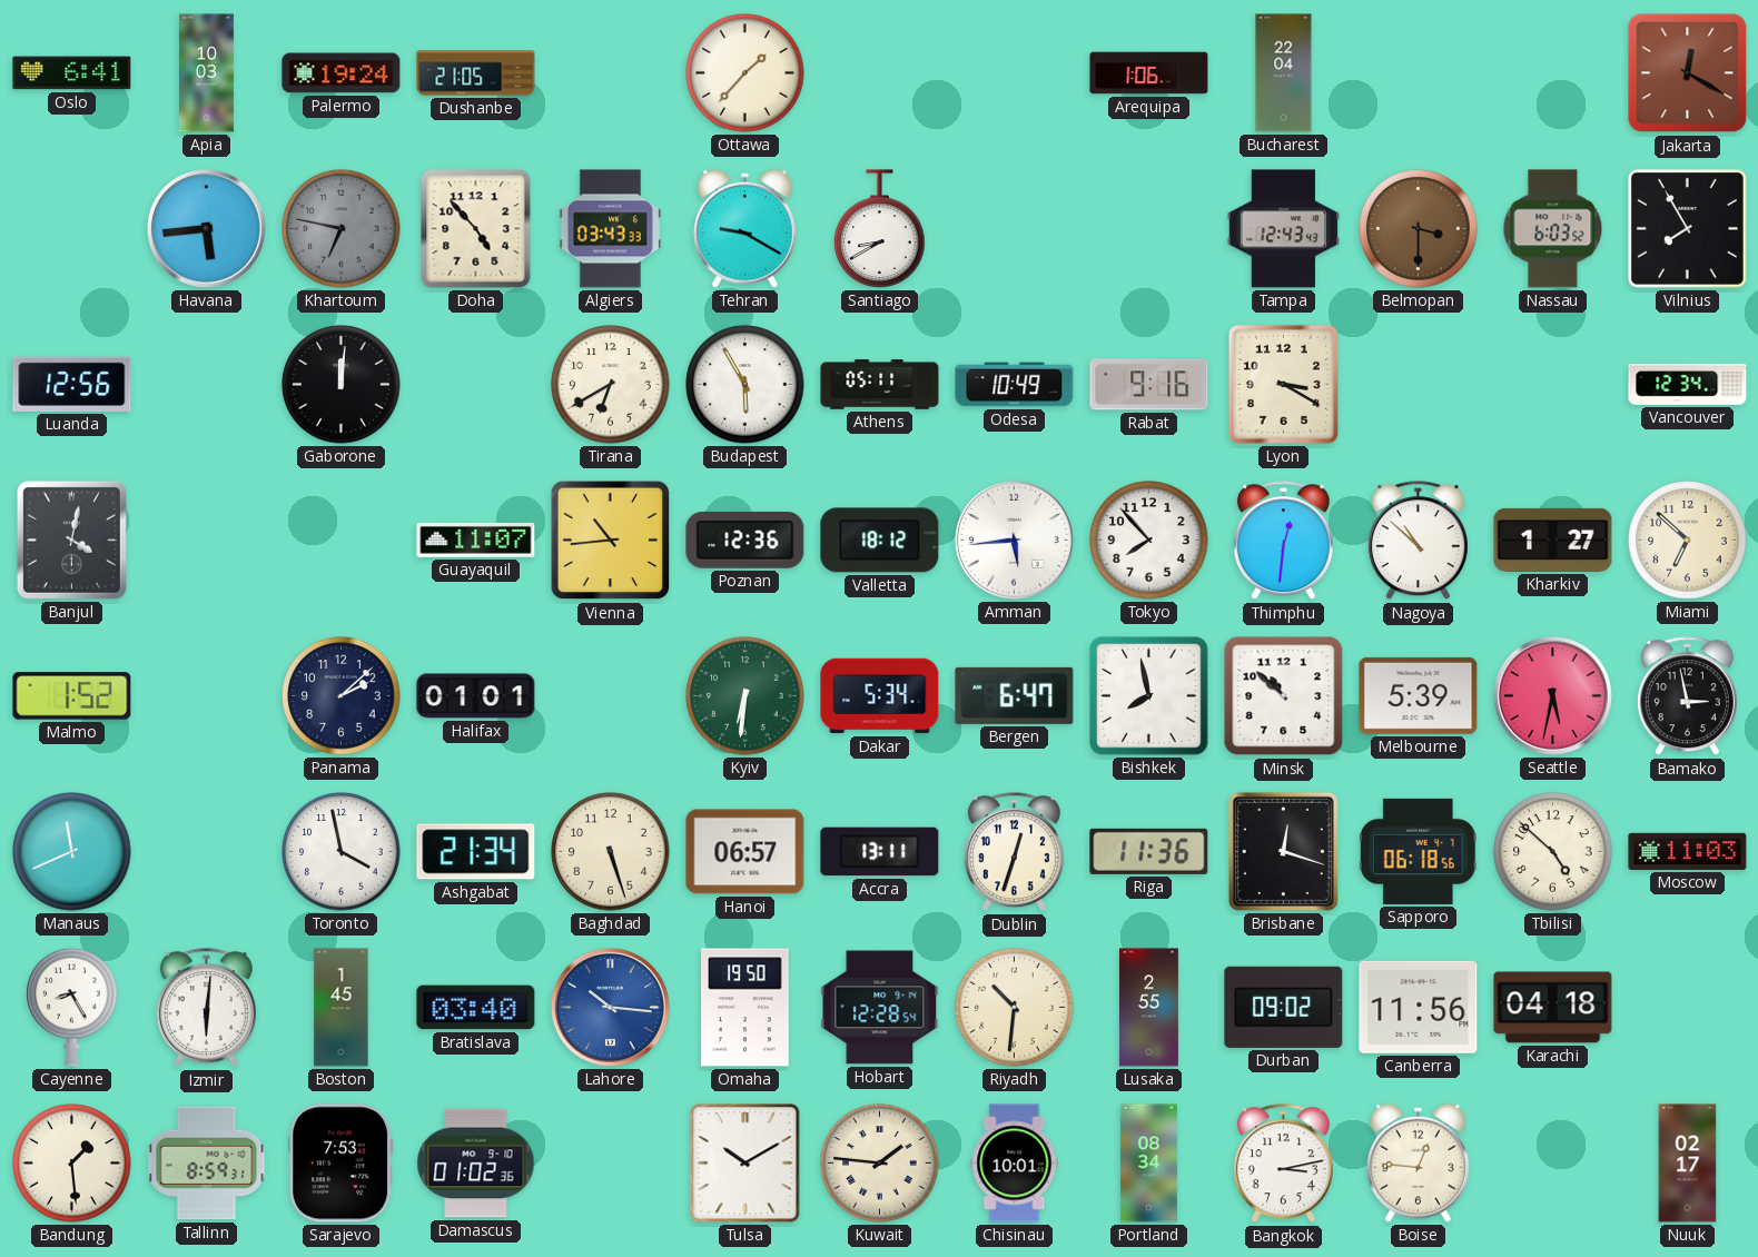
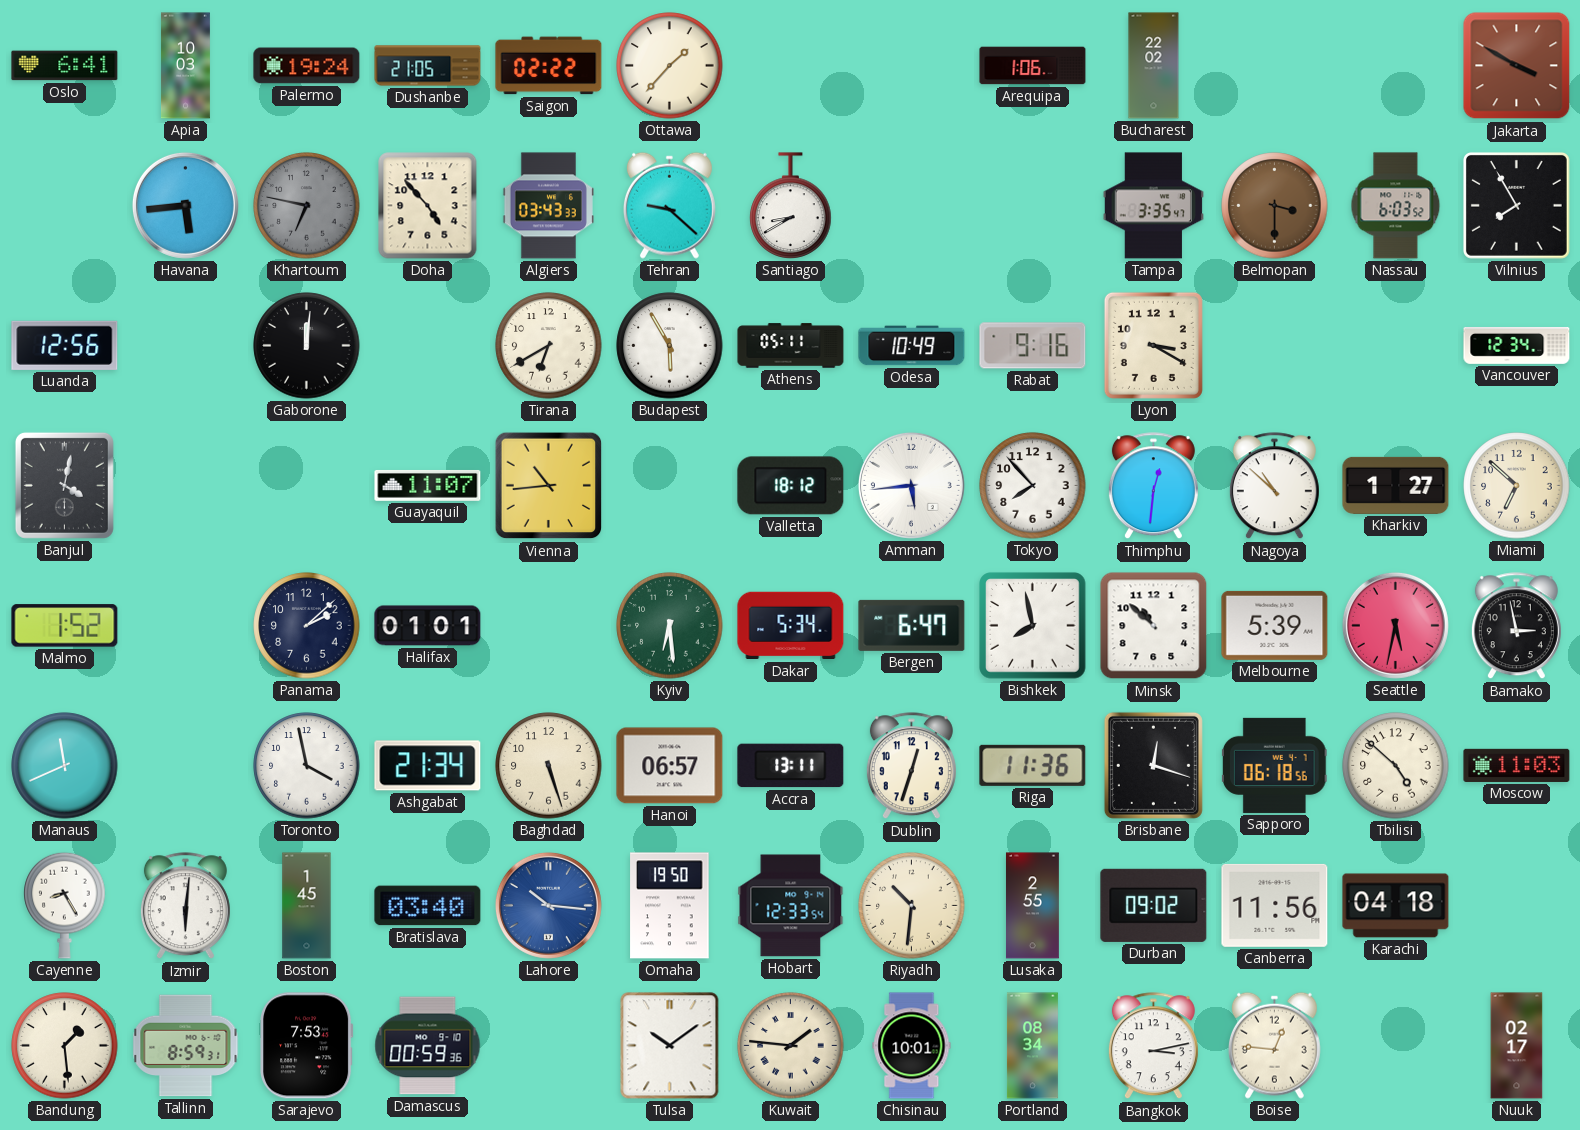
Saigon: none -> 02:22 (549, 66)
Bucharest: 22:04 -> 22:02 (1154, 66)
Jakarta: 12:20 -> 3:50 (1517, 66)
Tehran: 9:20 -> 9:22 (669, 205)
Tampa: 12:43 -> 3:35 (1153, 206)
Poznan: 12:36 -> none (745, 541)
Kyiv: 6:31 -> 6:29 (670, 626)
Hobart: 12:28 -> 12:33 (791, 906)
Damascus: 01:02 -> 00:59 (428, 1046)
Tulsa: 10:10 -> 10:09 (670, 1046)
